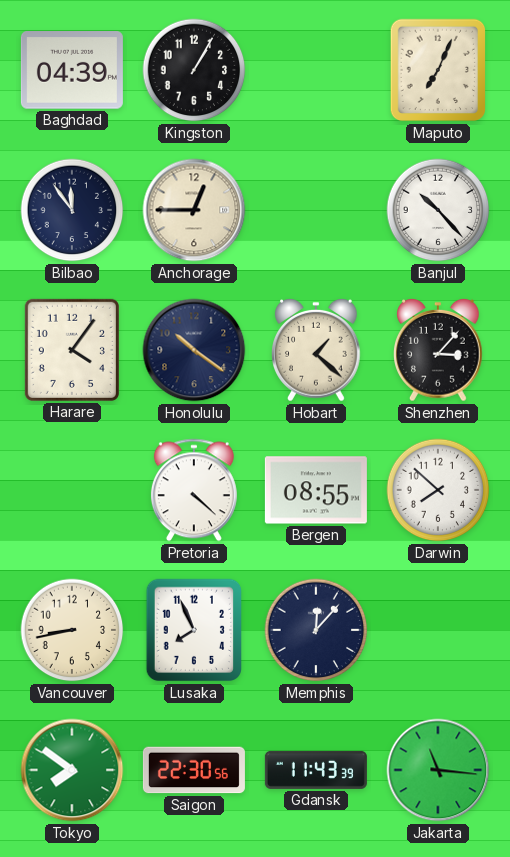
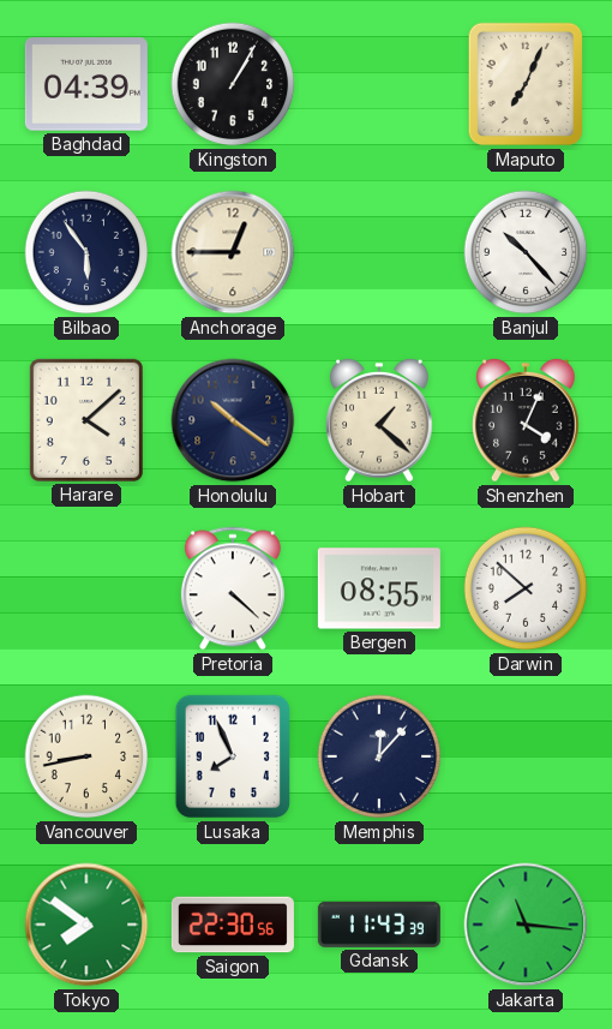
Bilbao: 11:54 -> 5:54 (86, 252)
Harare: 4:06 -> 4:08 (86, 420)
Shenzhen: 3:07 -> 4:04 (526, 421)
